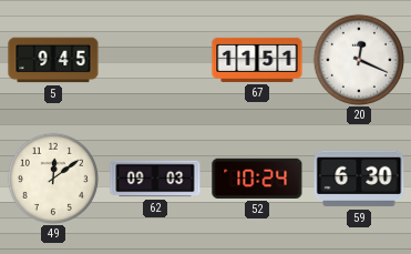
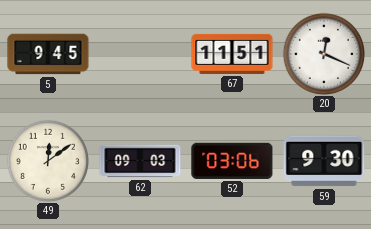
52: 10:24 -> 03:06 (232, 161)
59: 6:30 -> 9:30 (324, 161)
